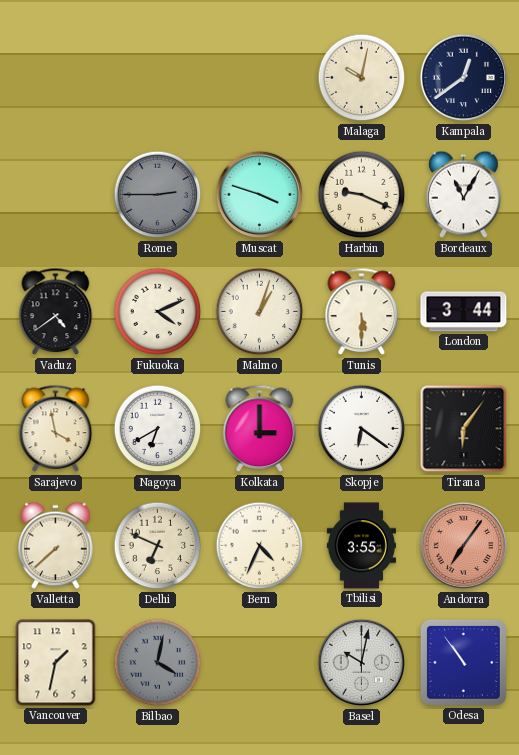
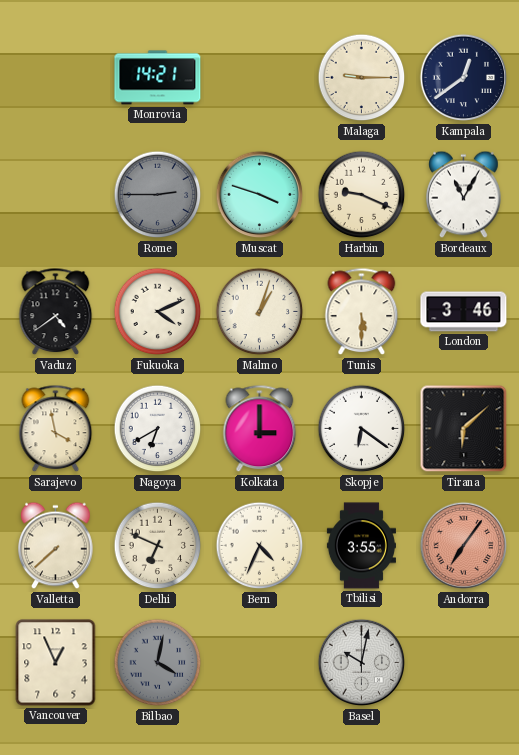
Monrovia: none -> 14:21 (158, 78)
Malaga: 10:02 -> 9:15 (362, 78)
London: 3:44 -> 3:46 (464, 312)
Tirana: 6:06 -> 6:08 (464, 429)
Vancouver: 1:32 -> 12:56 (56, 663)
Odesa: 10:54 -> none (463, 662)
